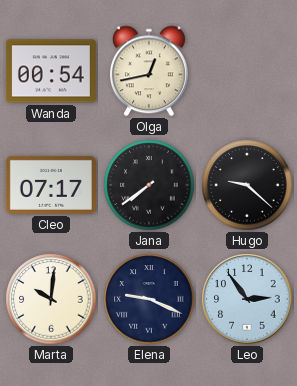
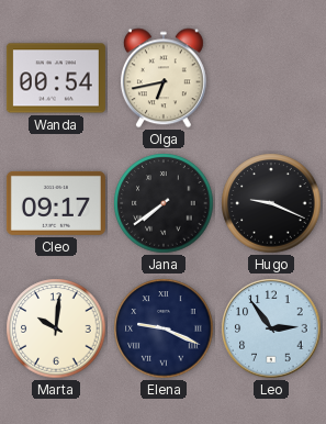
Olga: 12:43 -> 6:43 (164, 78)
Cleo: 07:17 -> 09:17 (56, 203)
Hugo: 9:22 -> 9:19 (271, 203)
